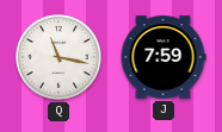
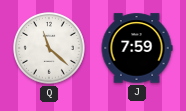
Q: 11:17 -> 11:22 (49, 48)
